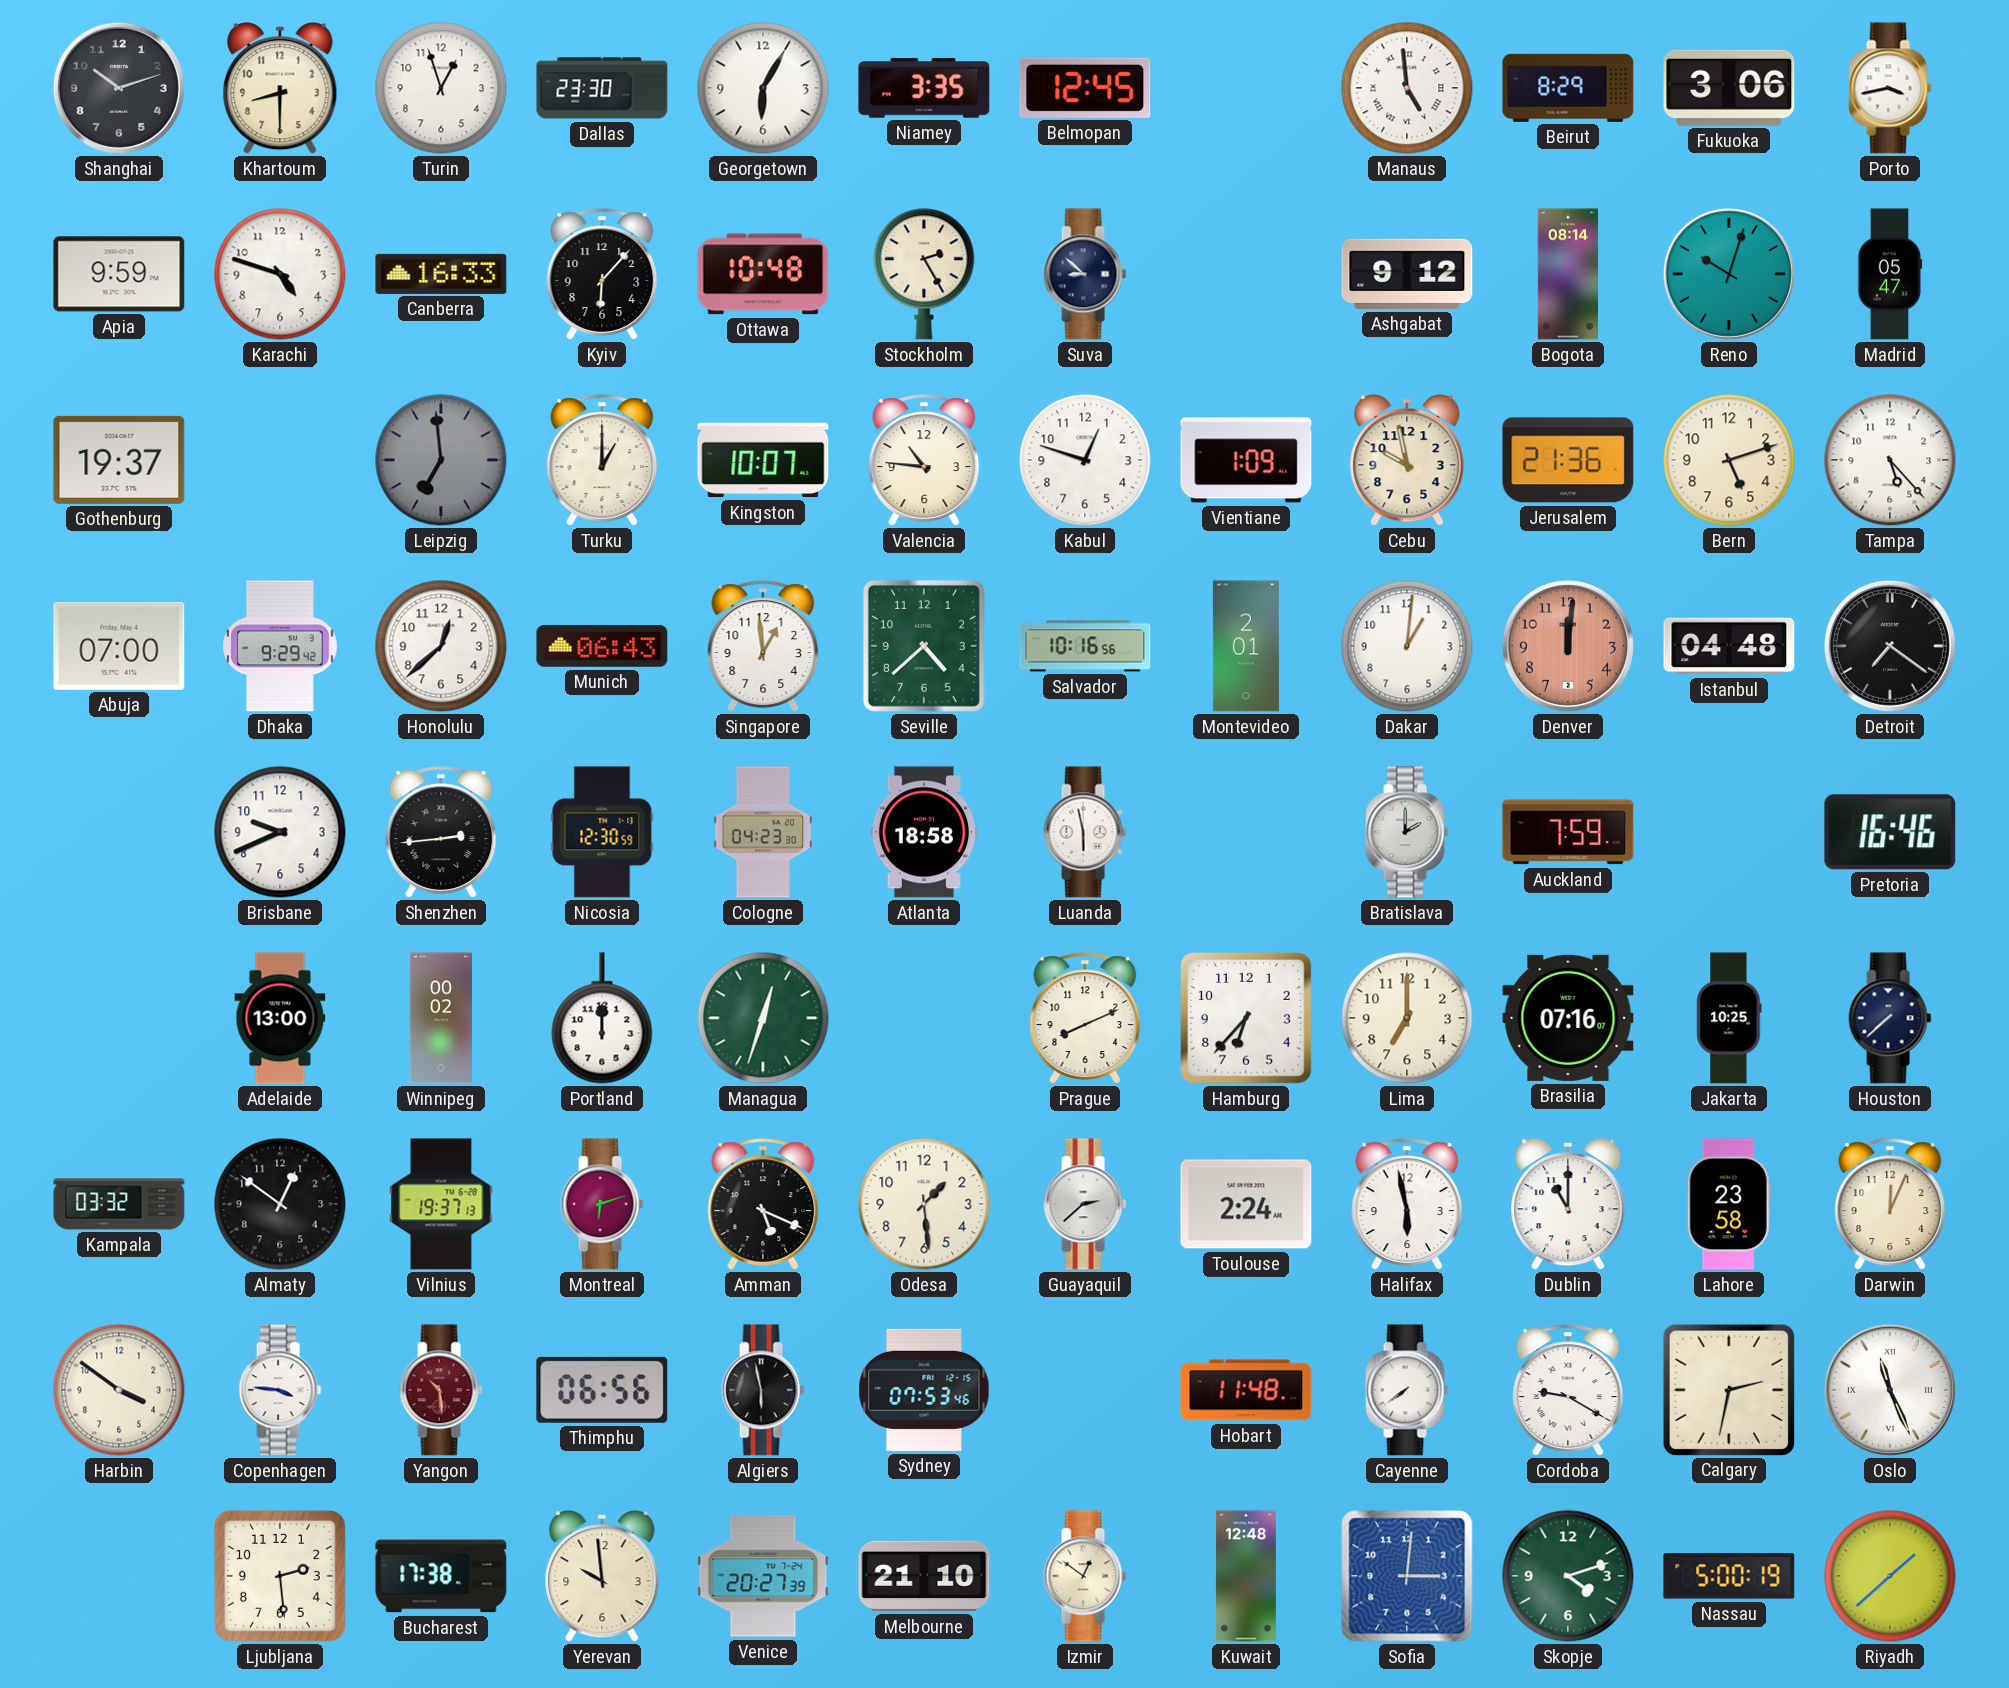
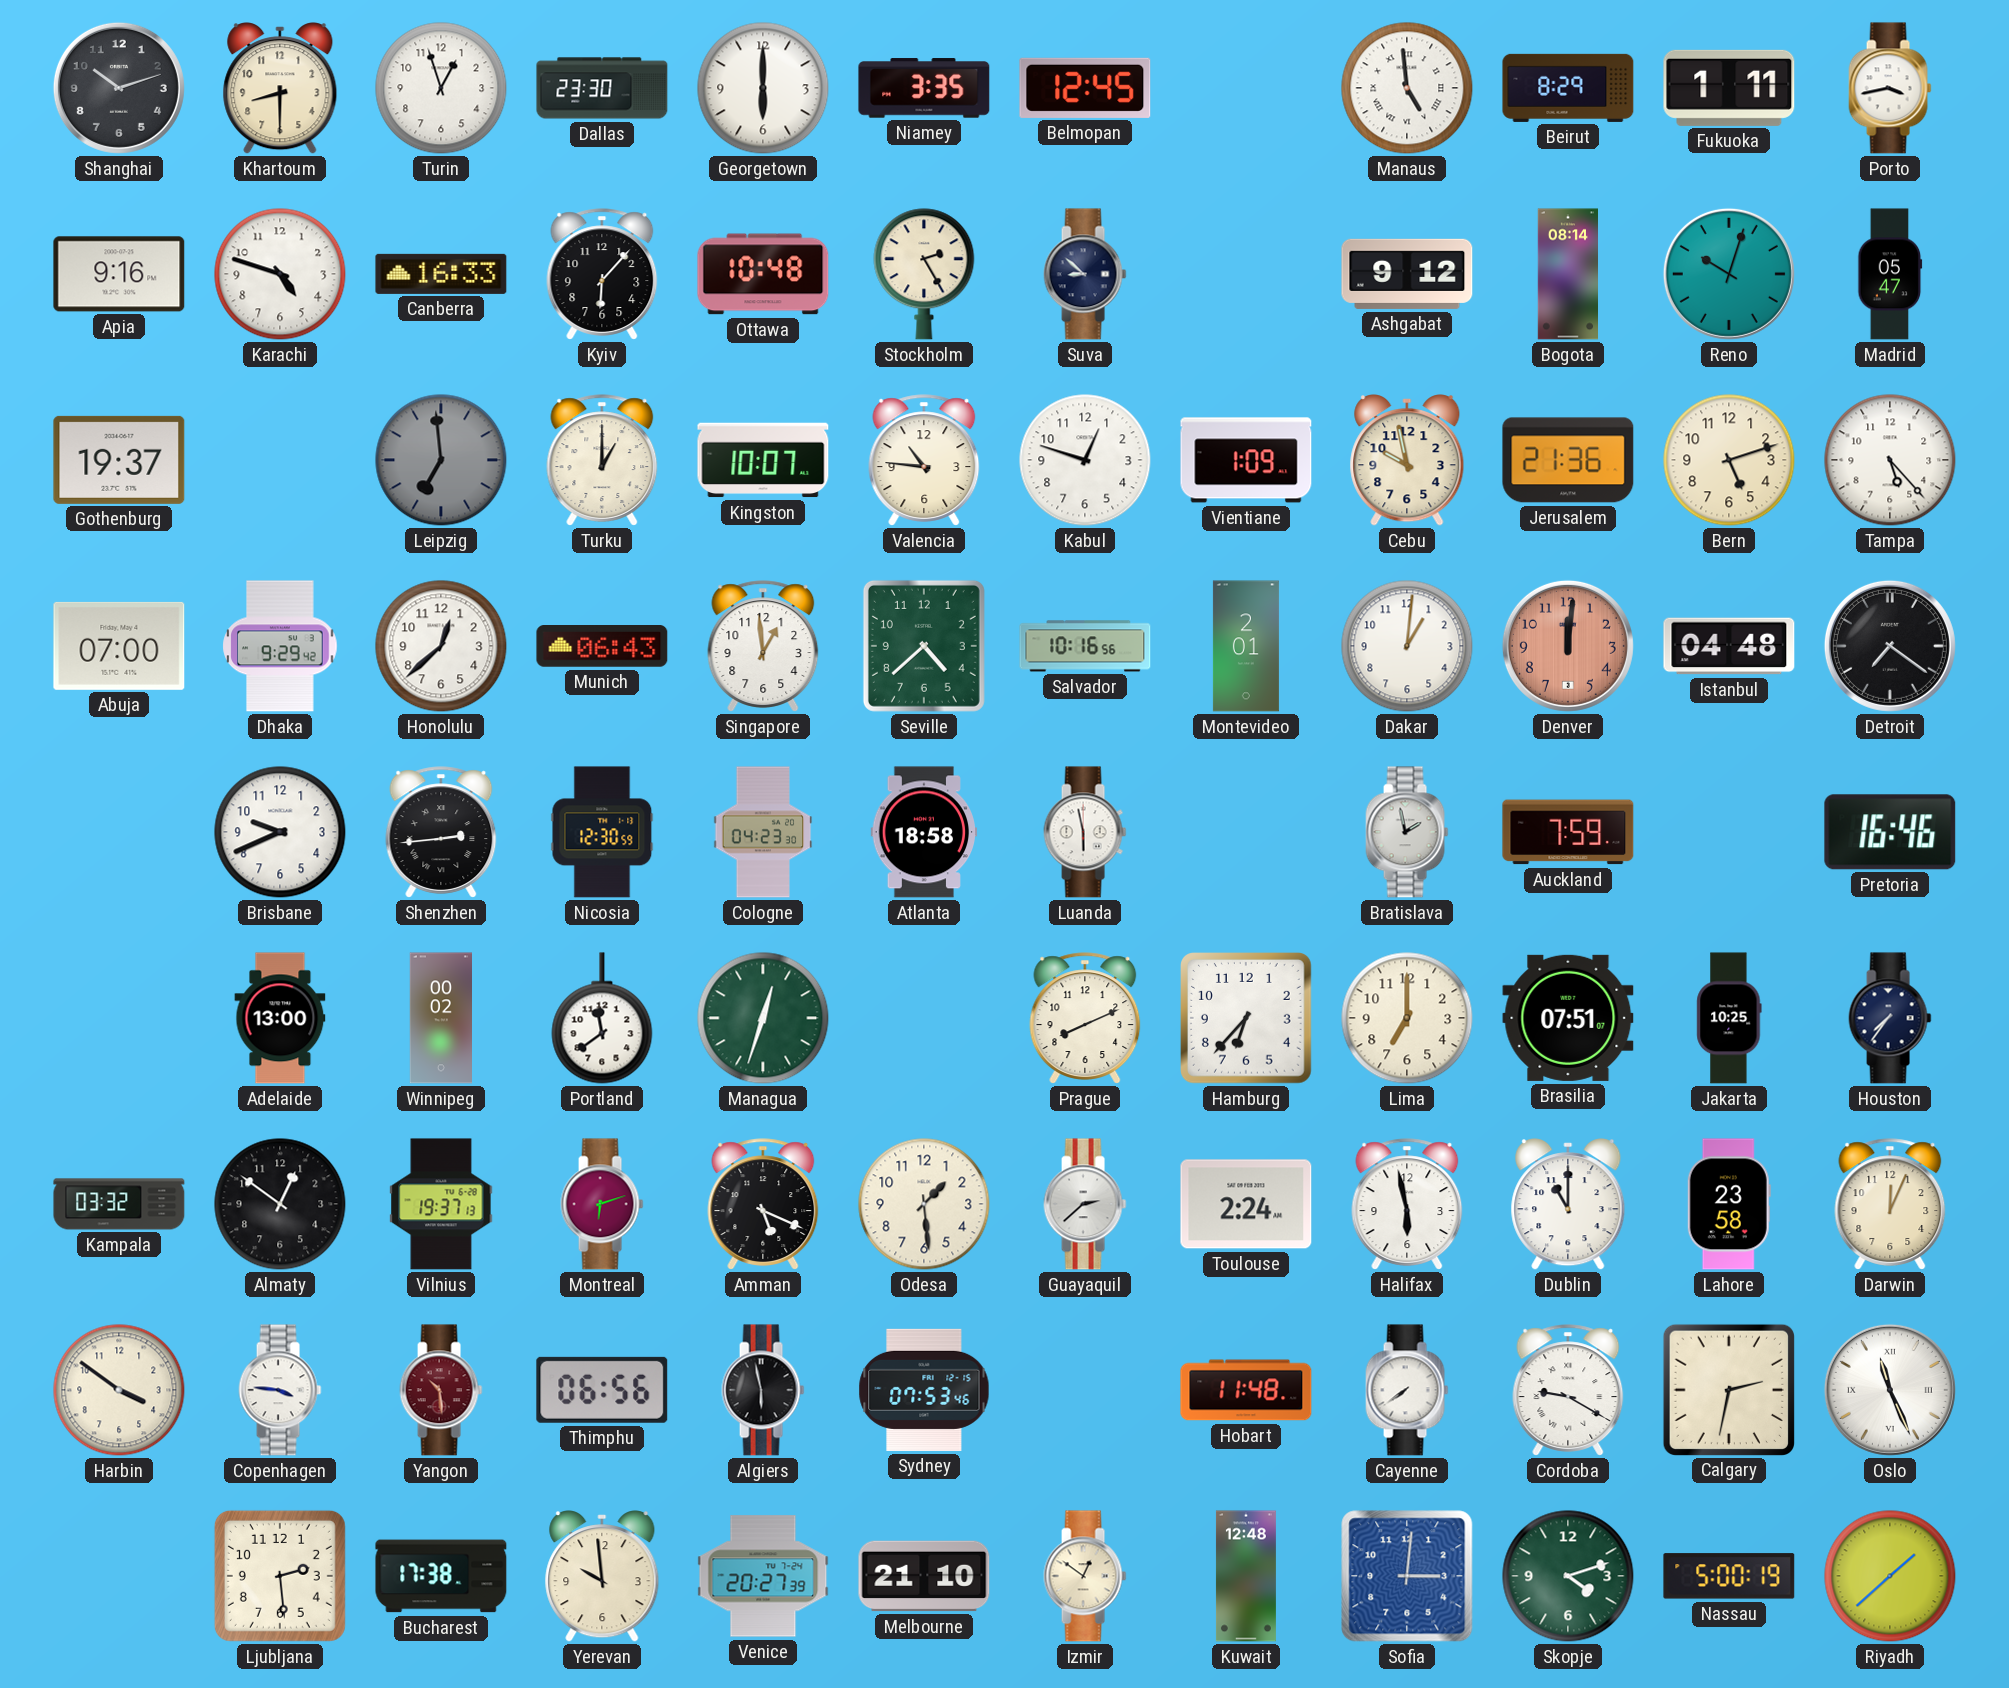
Georgetown: 6:05 -> 6:00 (763, 88)
Fukuoka: 3:06 -> 1:11 (1729, 88)
Apia: 9:59 -> 9:16 (119, 274)
Bratislava: 2:00 -> 1:58 (1407, 832)
Portland: 12:00 -> 11:39 (602, 1018)
Brasilia: 07:16 -> 07:51 (1568, 1018)
Houston: 7:38 -> 7:36 (1890, 1018)
